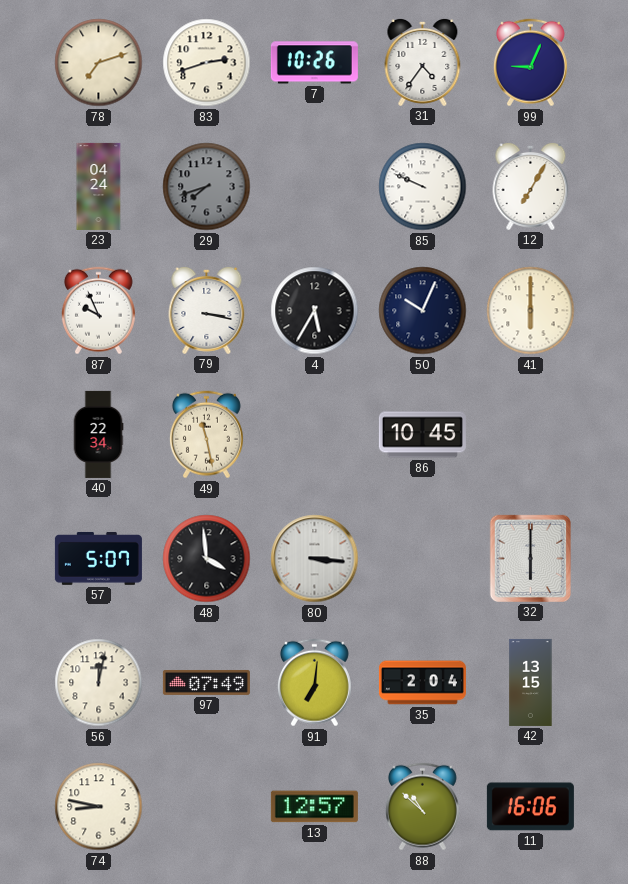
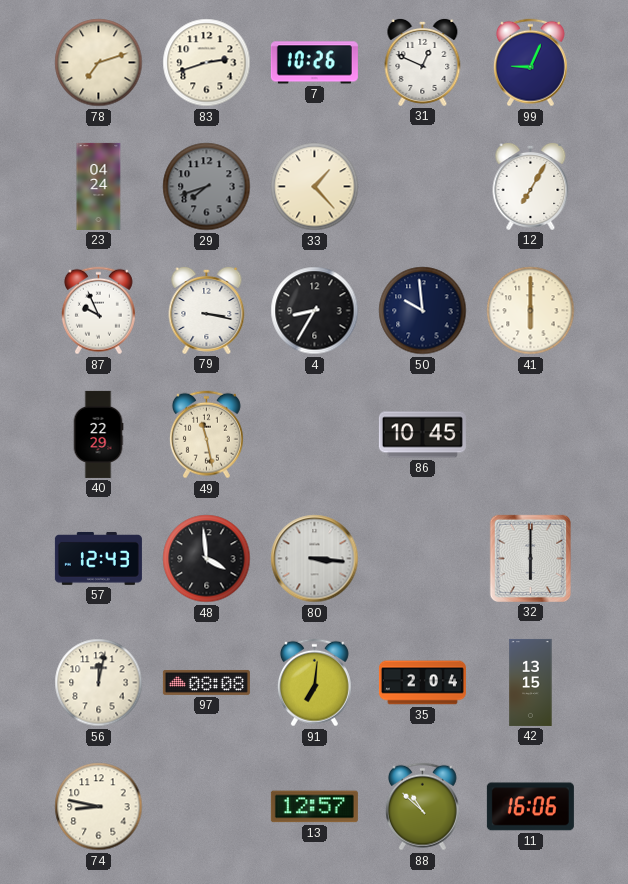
31: 4:36 -> 12:49 (423, 62)
33: none -> 1:23 (315, 187)
85: 9:49 -> none (423, 187)
4: 5:35 -> 8:35 (315, 311)
50: 10:04 -> 9:59 (423, 311)
40: 22:34 -> 22:29 (98, 434)
57: 5:07 -> 12:43 (98, 558)
97: 07:49 -> 08:08 (206, 682)
